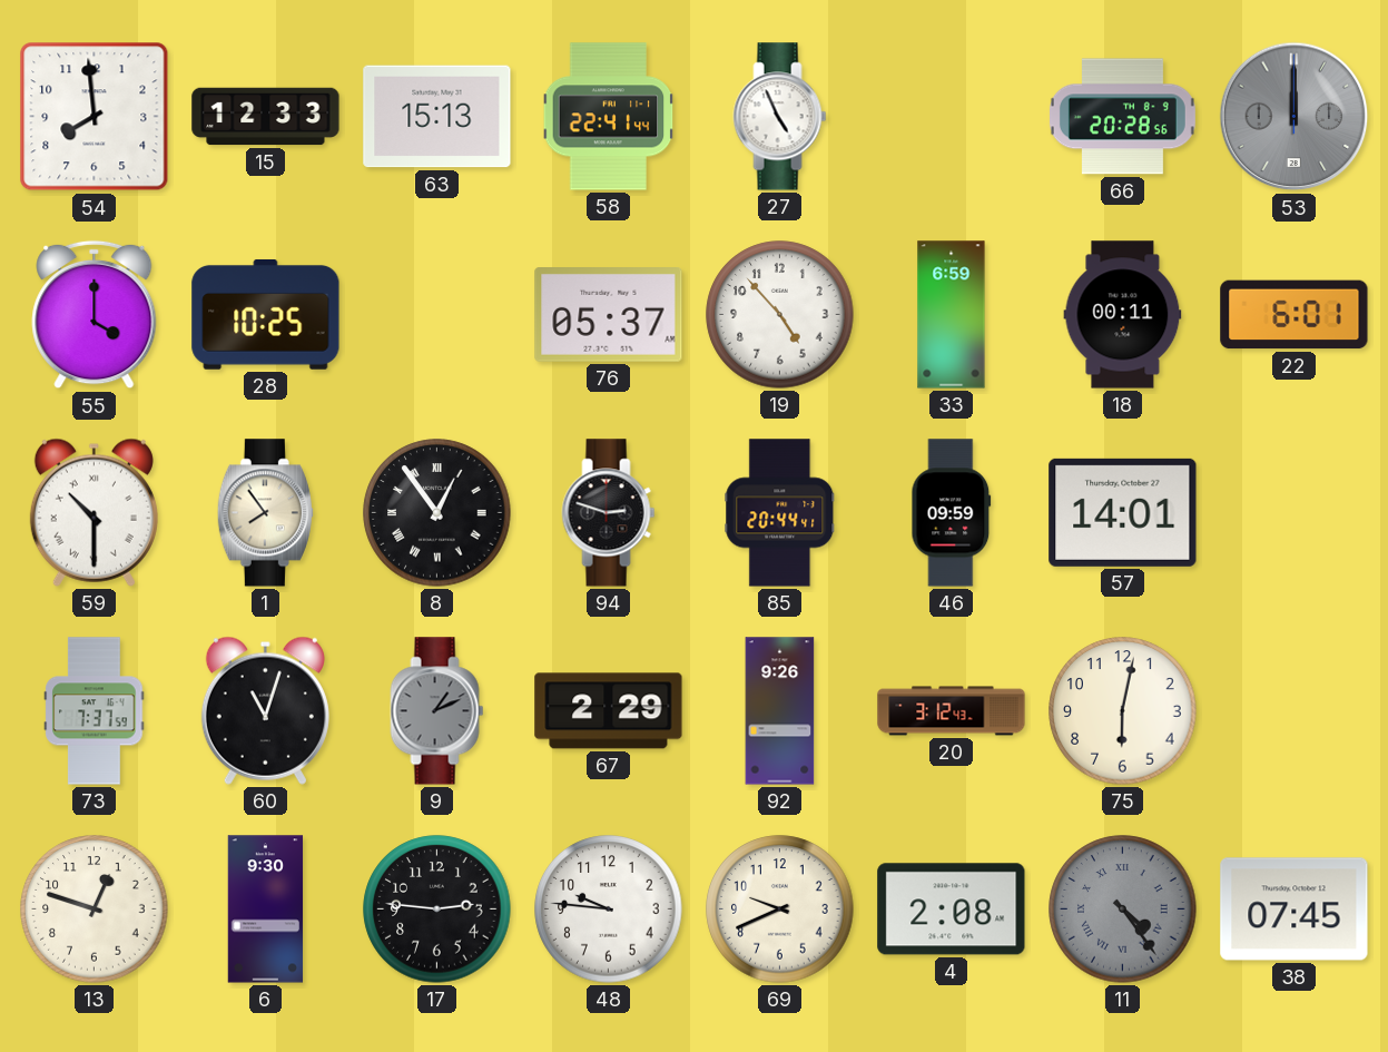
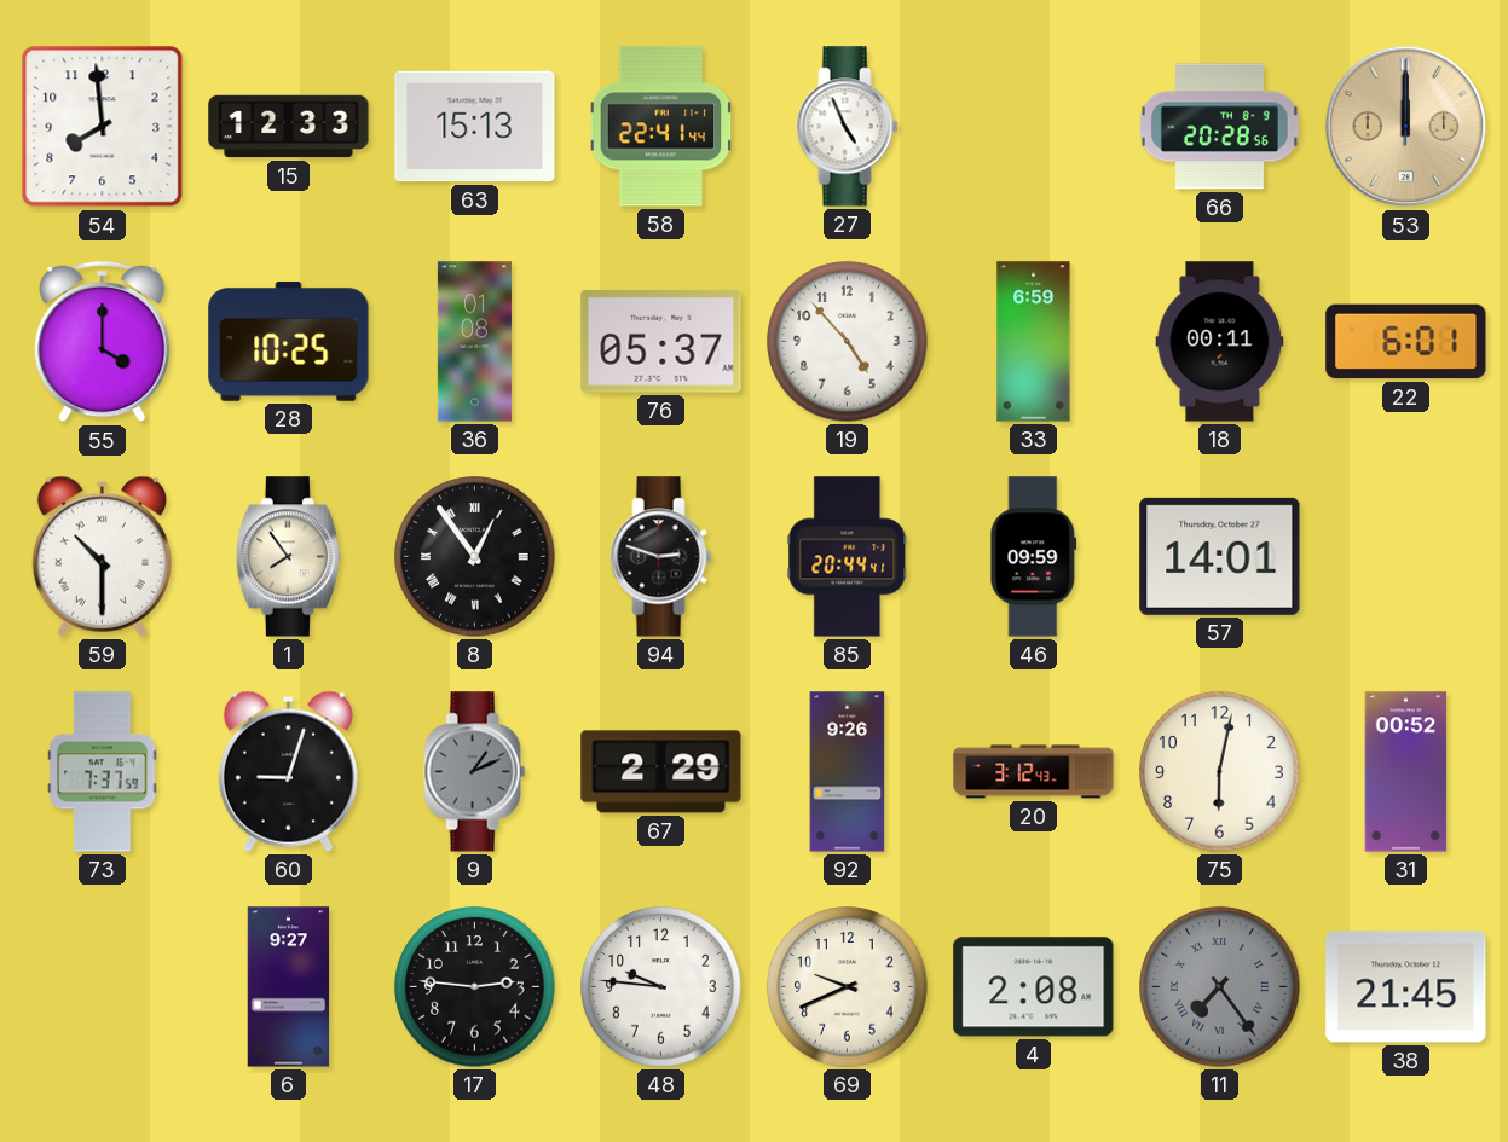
53 dial: grey -> champagne (1406, 127)
36: none -> 01:08 (474, 342)
60: 11:03 -> 9:03 (288, 771)
31: none -> 00:52 (1406, 772)
13: 12:48 -> none (95, 910)
6: 9:30 -> 9:27 (289, 987)
11: 4:24 -> 7:24 (1220, 987)
38: 07:45 -> 21:45 (1406, 987)
